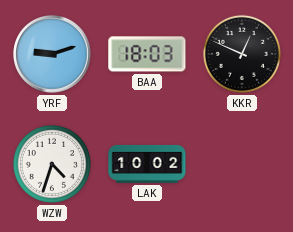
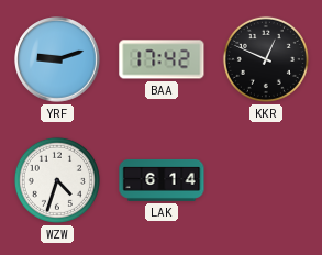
BAA: 18:03 -> 17:42 (162, 59)
LAK: 10:02 -> 6:14 (162, 180)
